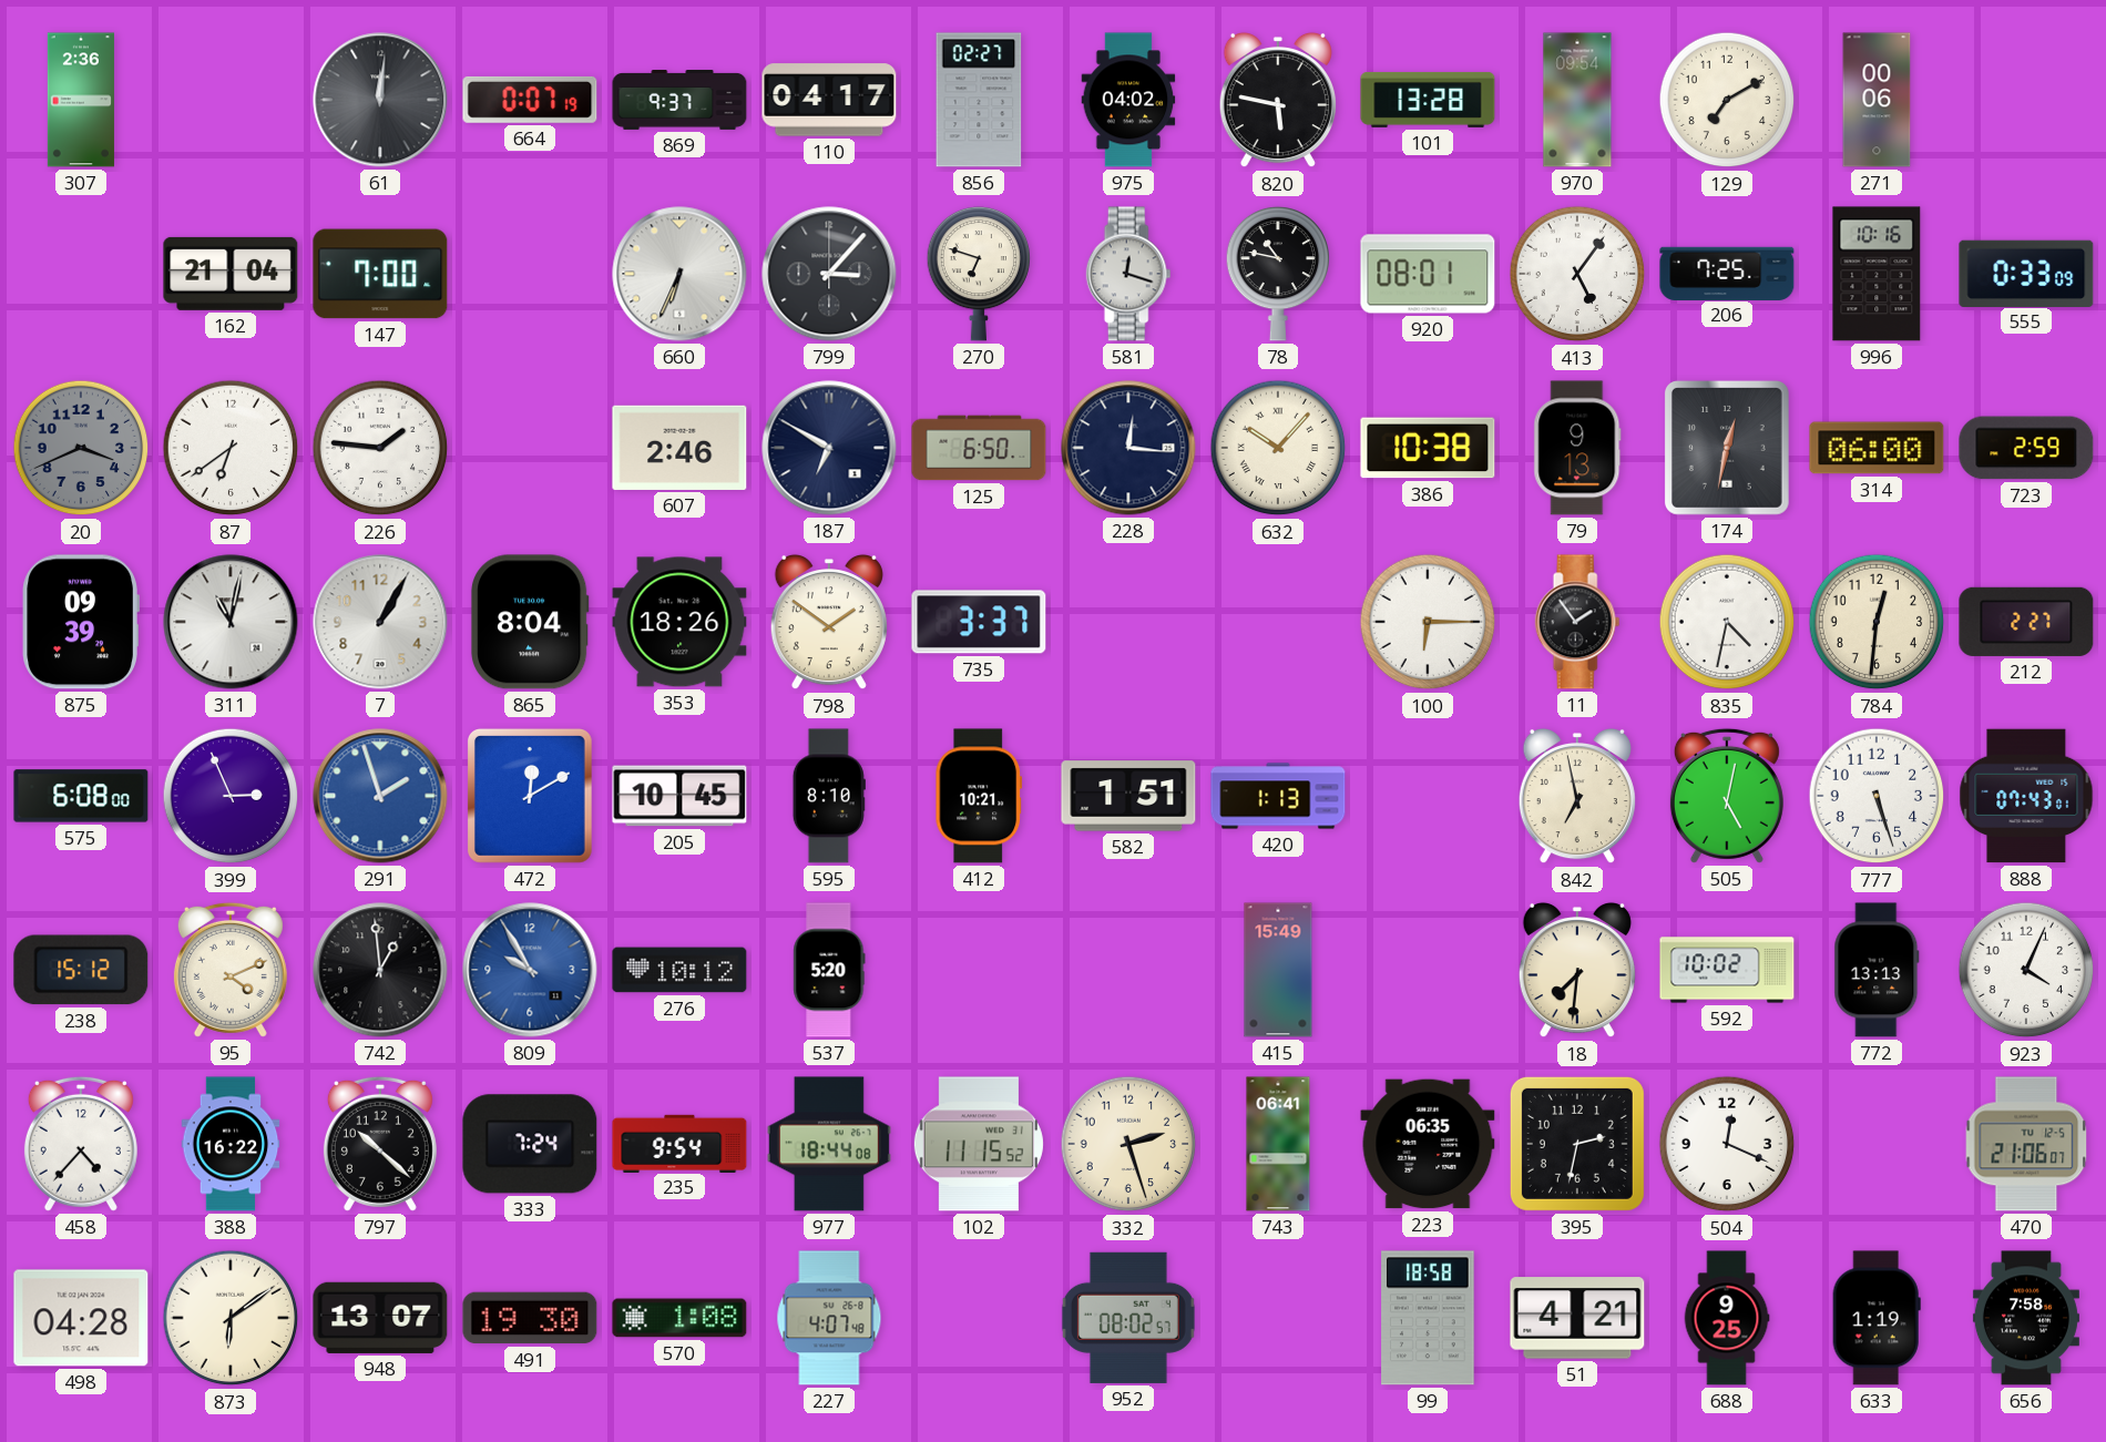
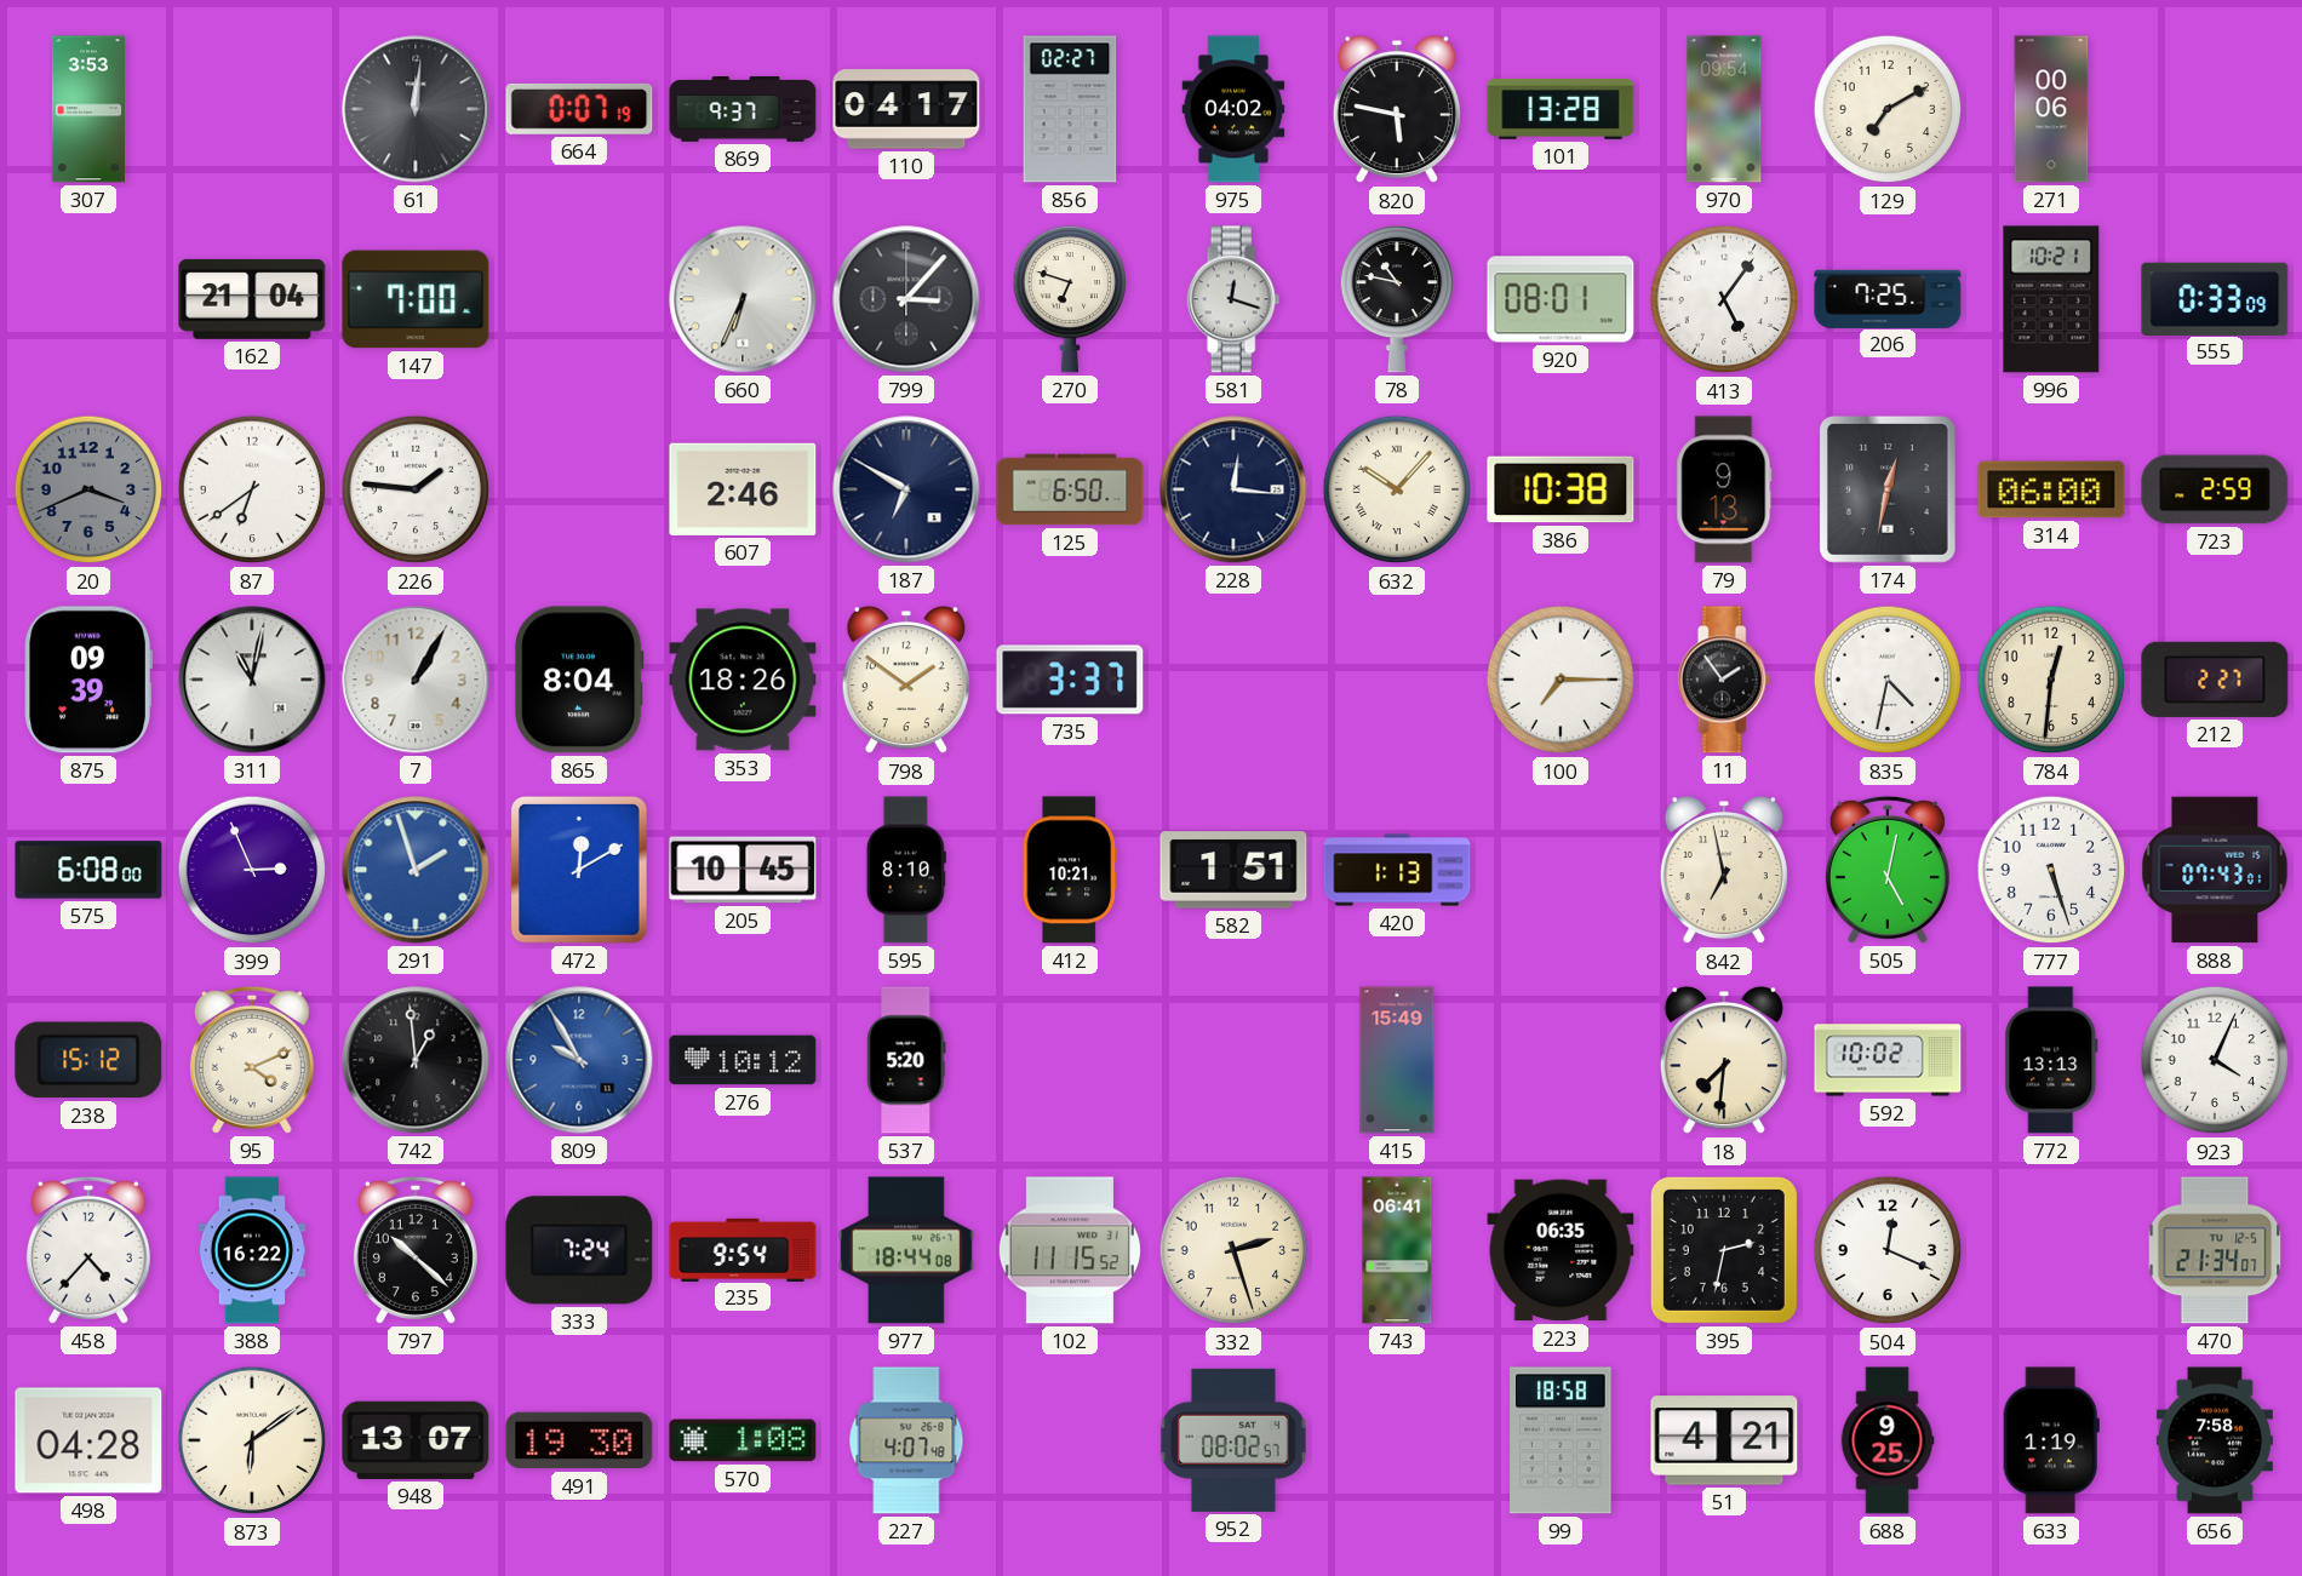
307: 2:36 -> 3:53 (88, 109)
996: 10:16 -> 10:21 (2051, 299)
100: 6:15 -> 7:15 (1561, 680)
470: 21:06 -> 21:34 (2215, 1250)
